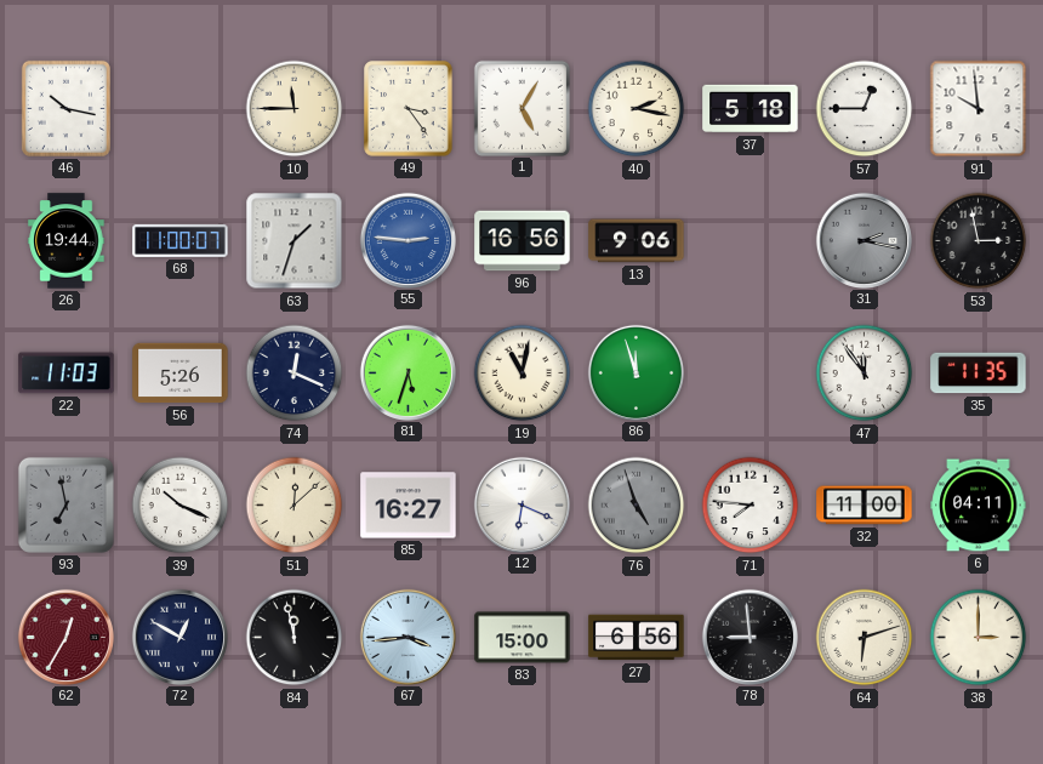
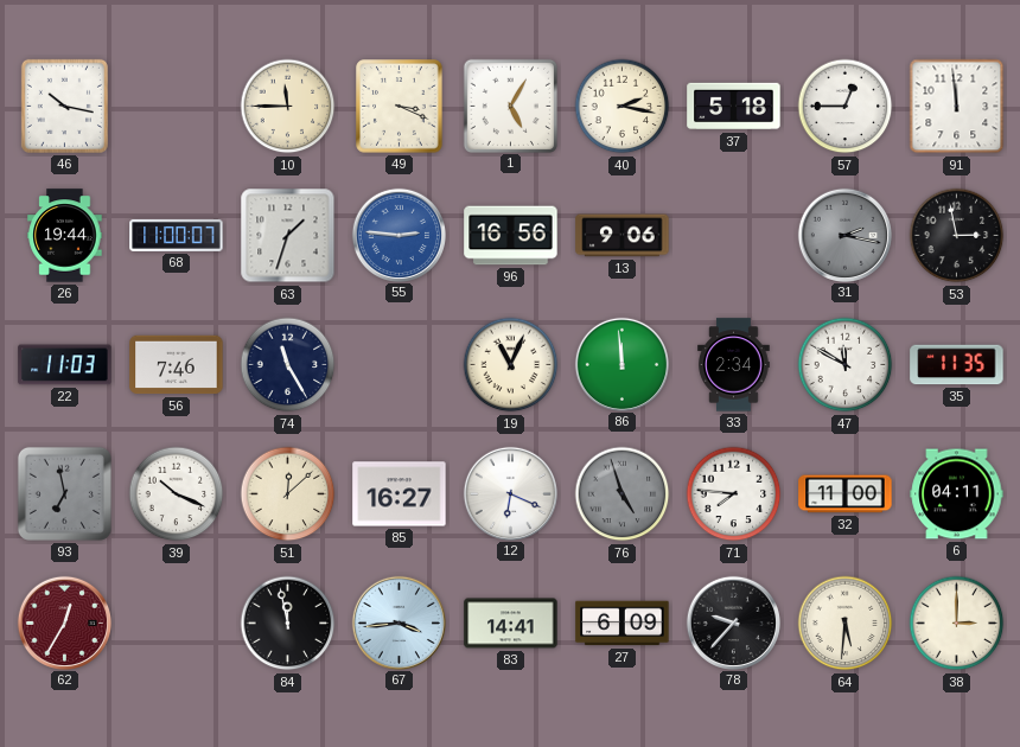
49: 3:24 -> 3:19 (400, 107)
91: 9:59 -> 11:59 (957, 107)
56: 5:26 -> 7:46 (177, 365)
74: 12:19 -> 11:25 (288, 365)
81: 5:33 -> none (407, 372)
19: 11:02 -> 11:04 (511, 365)
86: 11:57 -> 11:59 (621, 364)
33: none -> 2:34 (734, 365)
47: 11:54 -> 11:50 (846, 365)
72: 12:50 -> none (179, 637)
83: 15:00 -> 14:41 (511, 624)
27: 6:56 -> 6:09 (623, 624)
78: 8:59 -> 9:37 (733, 622)
64: 6:12 -> 5:31 (846, 624)
